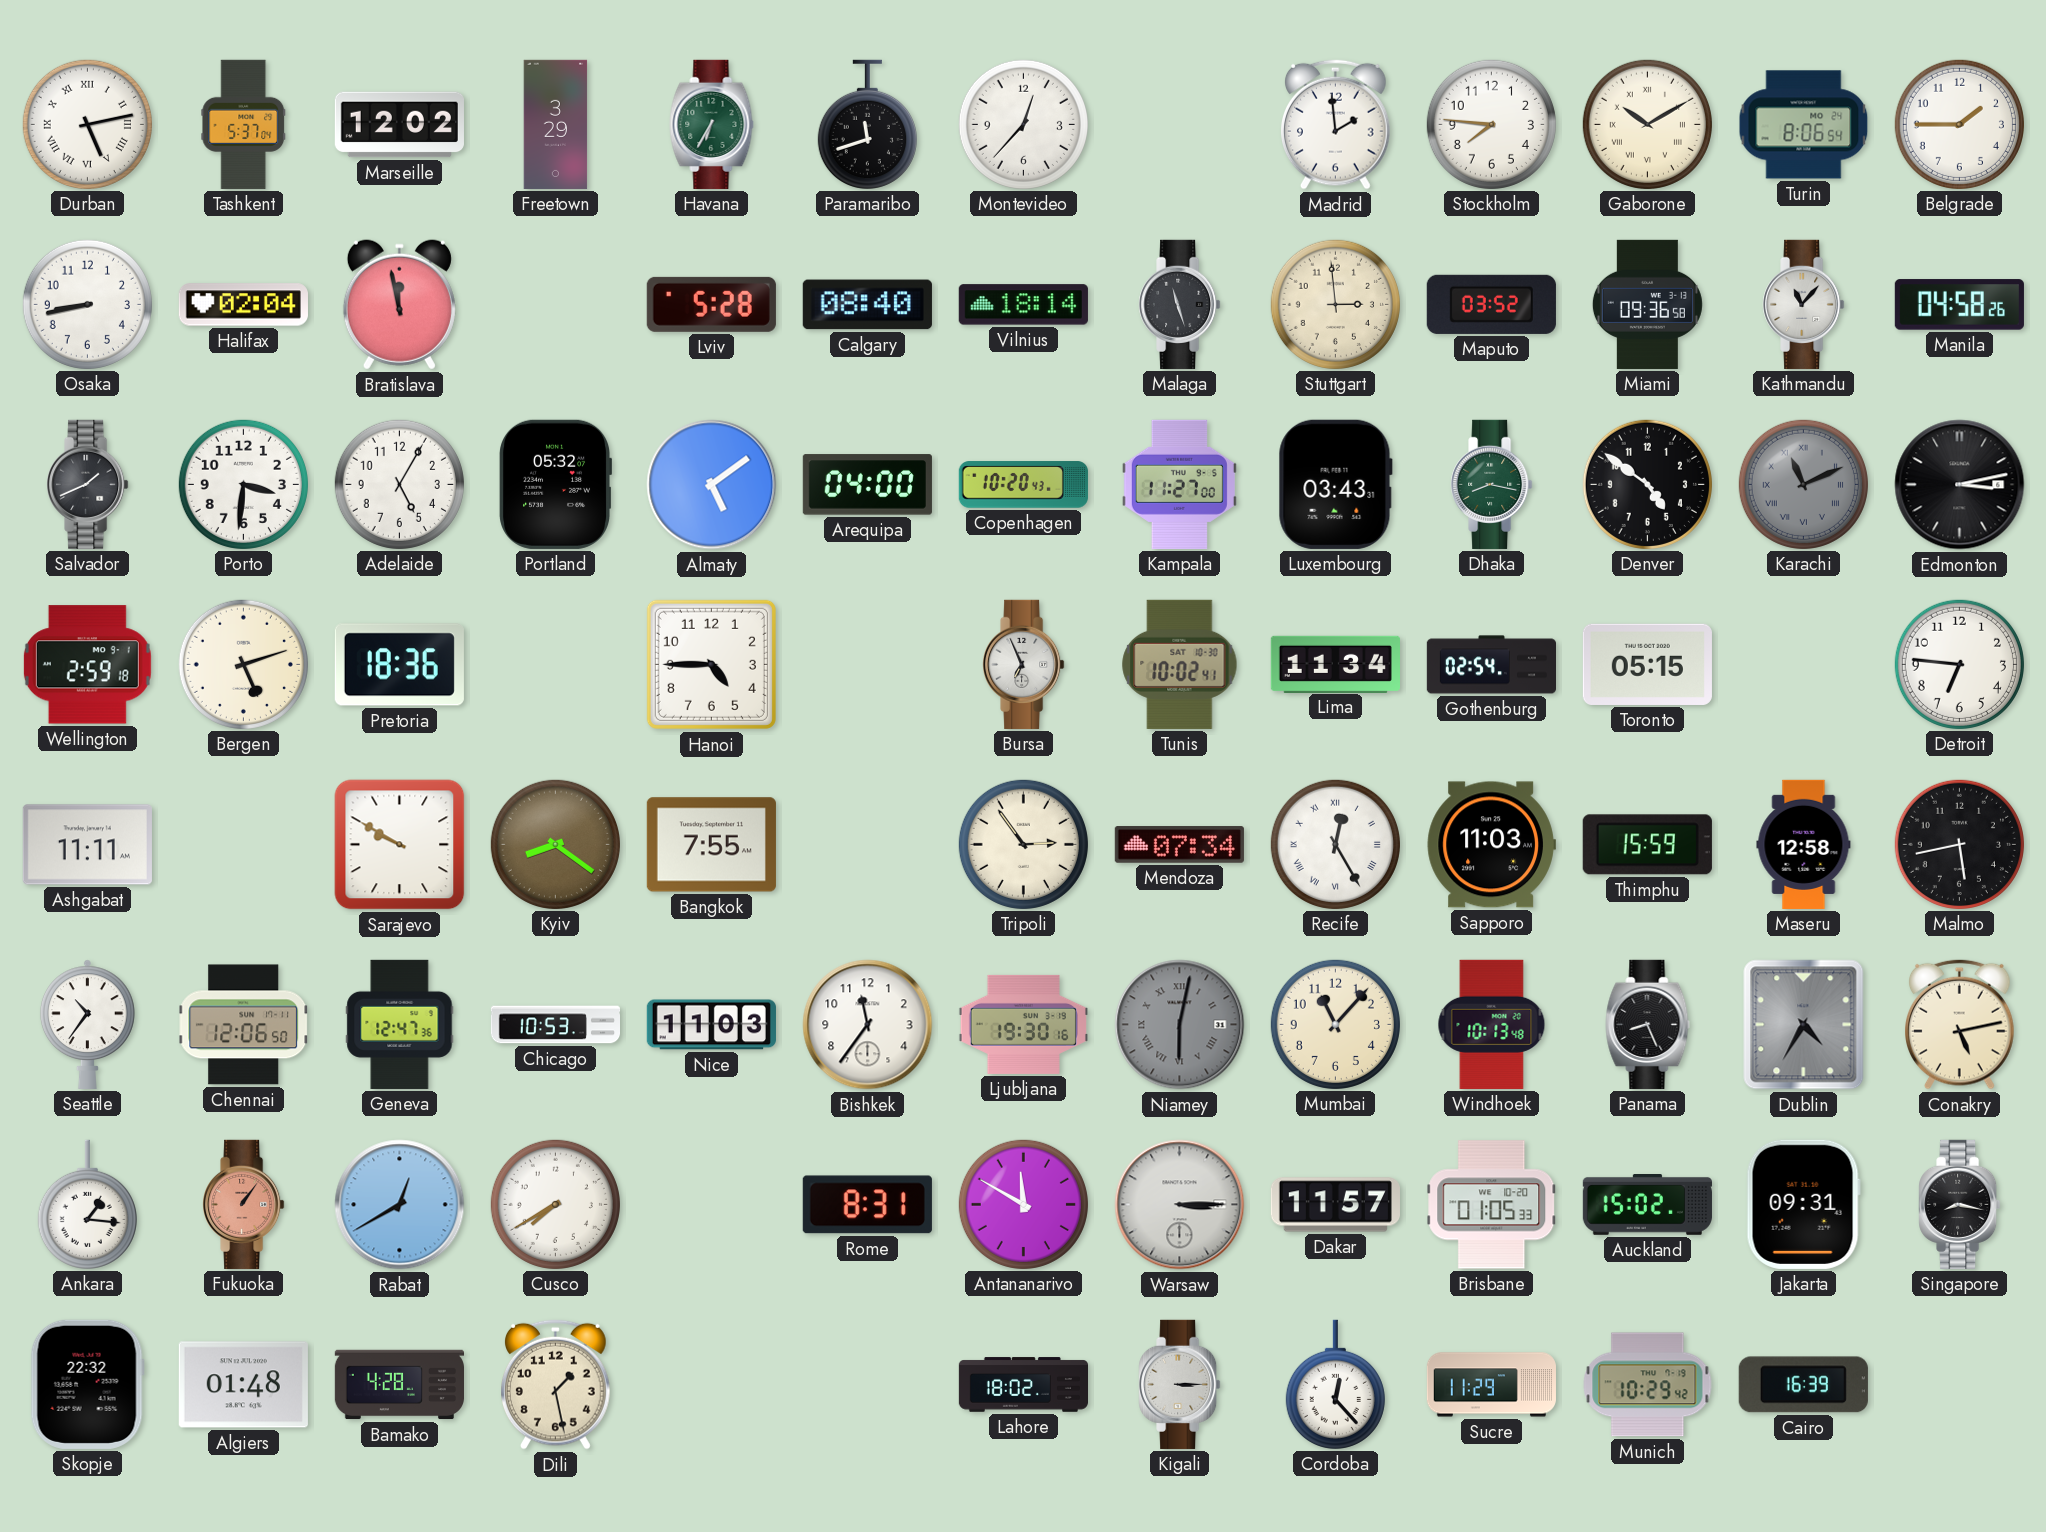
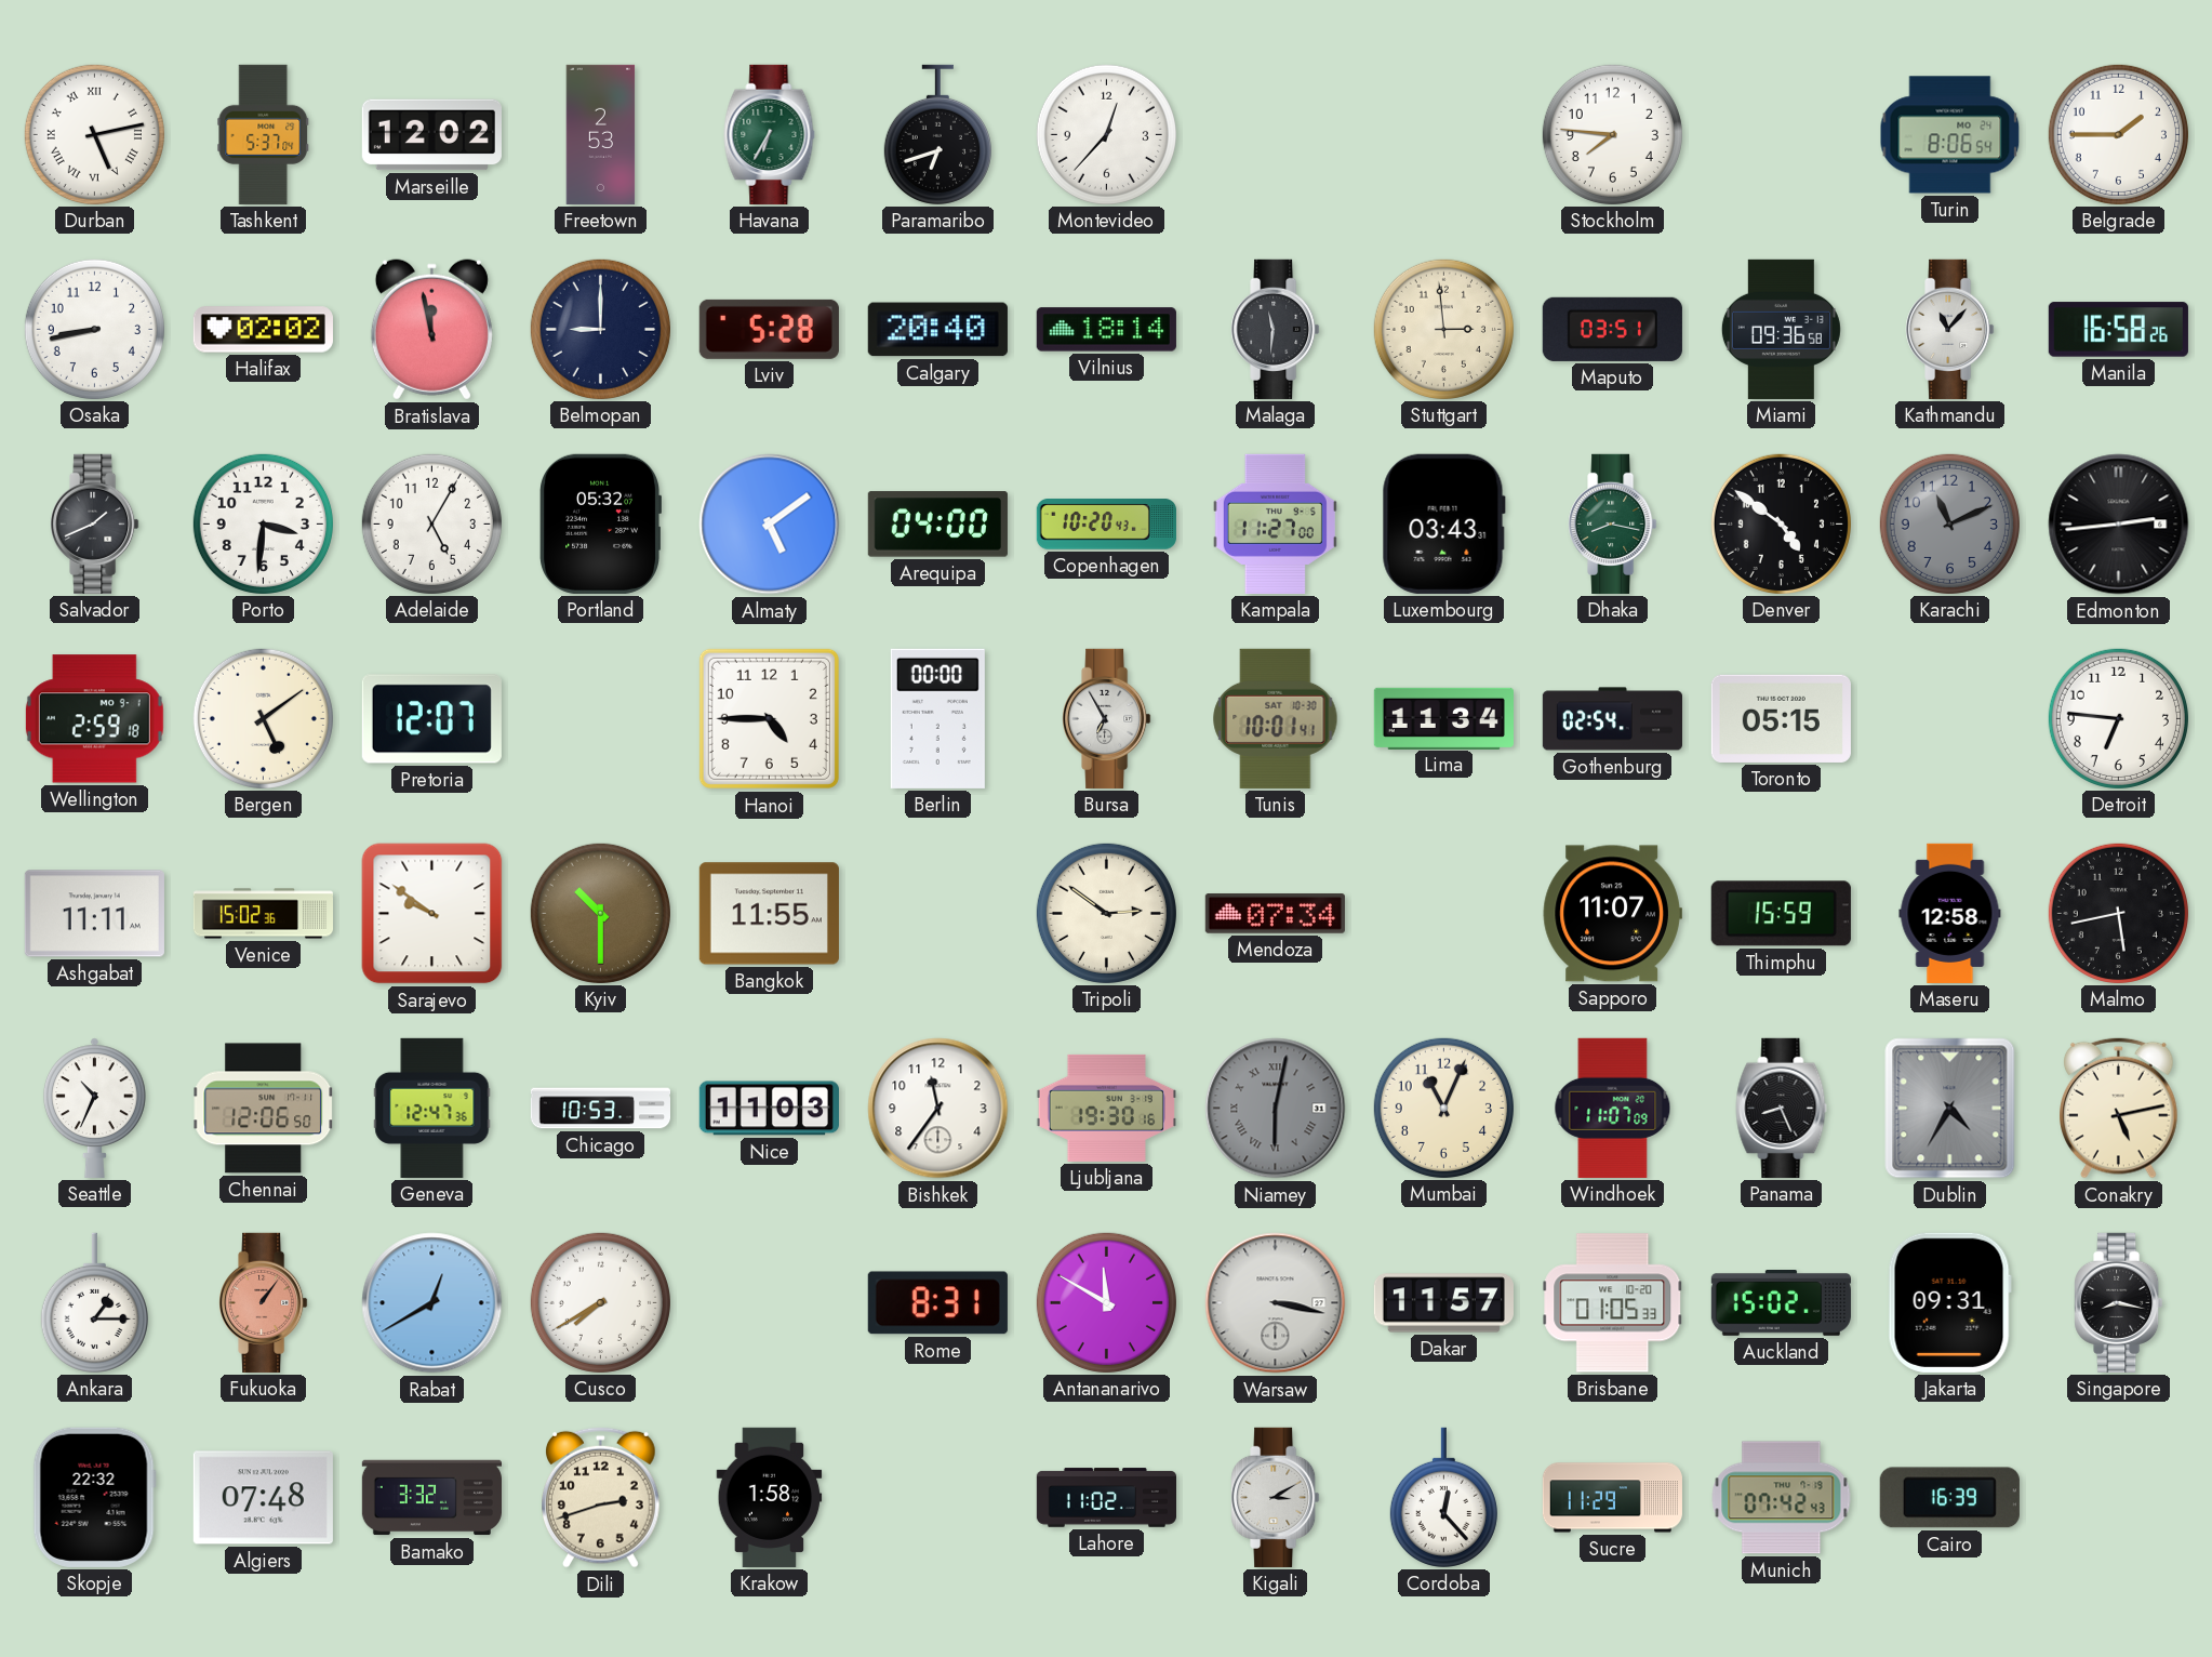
Freetown: 3:29 -> 2:53 (601, 134)
Paramaribo: 11:42 -> 6:42 (937, 134)
Madrid: 1:59 -> none (1336, 124)
Gaborone: 10:10 -> none (1647, 124)
Halifax: 02:04 -> 02:02 (263, 330)
Belmopan: none -> 9:00 (600, 329)
Calgary: 08:40 -> 20:40 (937, 330)
Malaga: 11:27 -> 11:31 (1276, 329)
Maputo: 03:52 -> 03:51 (1612, 329)
Manila: 04:58 -> 16:58 (2118, 330)
Karachi numerals: Roman -> Arabic (1949, 523)
Edmonton: 3:13 -> 2:44 (2119, 525)
Bergen: 5:12 -> 5:09 (263, 718)
Pretoria: 18:36 -> 12:07 (431, 719)
Berlin: none -> 00:00 (937, 718)
Bursa: 6:56 -> 6:55 (1107, 718)
Tunis: 10:02 -> 10:01 (1276, 718)
Venice: none -> 15:02 (263, 914)
Sarajevo: 9:50 -> 9:51 (432, 914)
Kyiv: 8:21 -> 10:30 (600, 913)
Bangkok: 7:55 -> 11:55 (769, 914)
Tripoli: 2:54 -> 2:51 (1106, 913)
Recife: 12:25 -> none (1335, 844)
Sapporo: 11:03 -> 11:07 (1612, 914)
Seattle: 10:36 -> 10:34 (95, 1108)
Mumbai: 11:07 -> 11:04 (1443, 1108)
Windhoek: 10:13 -> 11:07 (1613, 1108)
Ankara: 1:16 -> 1:15 (94, 1302)
Warsaw: 3:15 -> 3:17 (1276, 1303)
Algiers: 01:48 -> 07:48 (263, 1498)
Bamako: 4:28 -> 3:32 (431, 1498)
Dili: 1:28 -> 2:42 (601, 1497)
Krakow: none -> 1:58 (770, 1497)
Lahore: 18:02 -> 11:02 (1106, 1498)
Kigali: 3:15 -> 3:10 (1276, 1497)
Munich: 10:29 -> 07:42 (1782, 1498)
